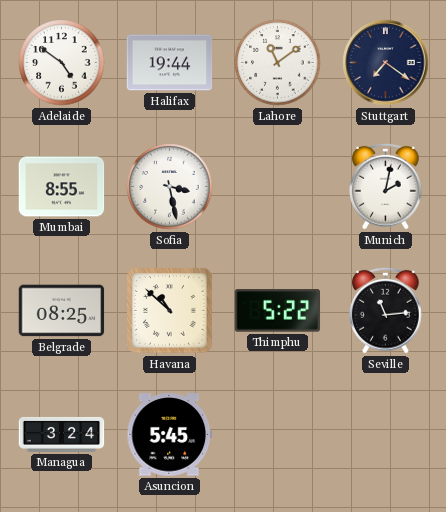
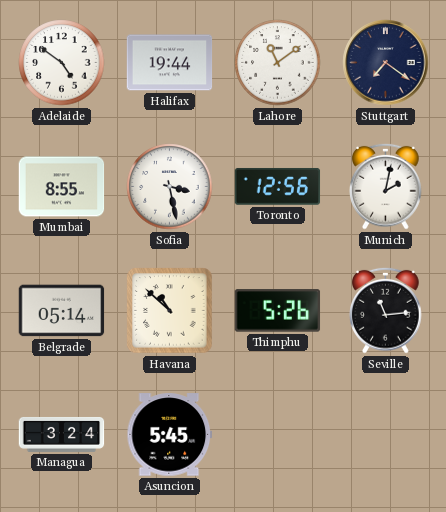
Toronto: none -> 12:56 (278, 186)
Belgrade: 08:25 -> 05:14 (62, 311)
Thimphu: 5:22 -> 5:26 (278, 311)
